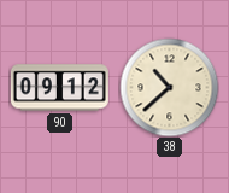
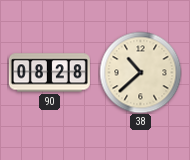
90: 09:12 -> 08:28 (49, 73)
